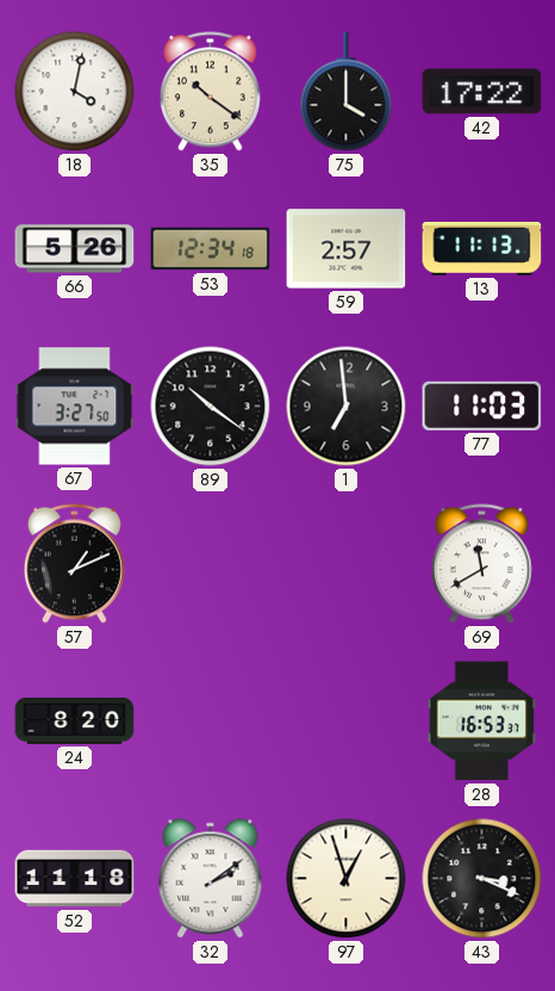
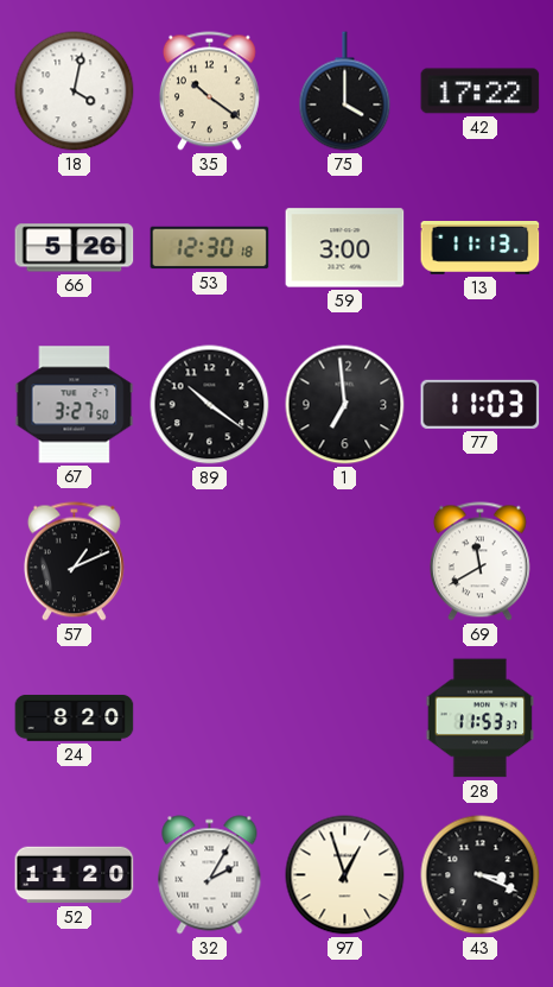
53: 12:34 -> 12:30 (210, 248)
59: 2:57 -> 3:00 (345, 248)
28: 16:53 -> 11:53 (481, 719)
52: 11:18 -> 11:20 (75, 875)
32: 2:09 -> 2:05 (210, 875)
